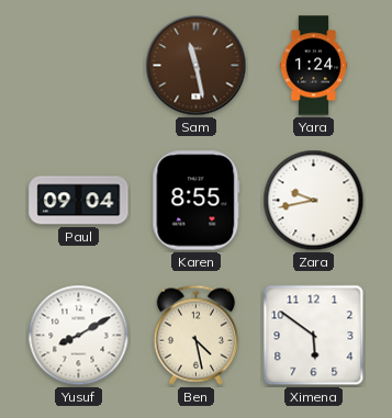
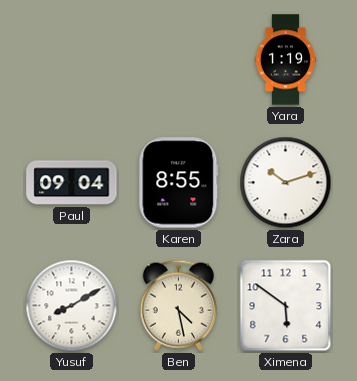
Sam: 11:28 -> none (197, 66)
Yara: 1:24 -> 1:19 (286, 60)
Zara: 9:43 -> 10:12 (286, 183)
